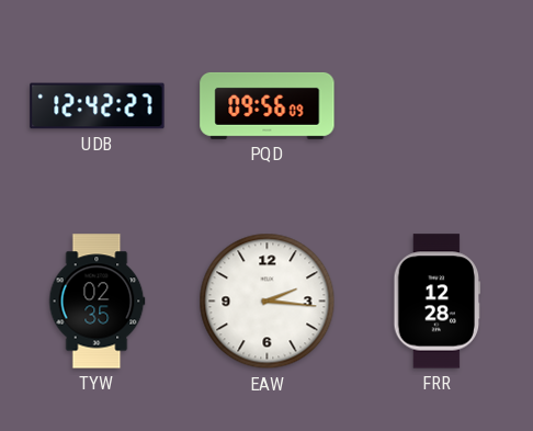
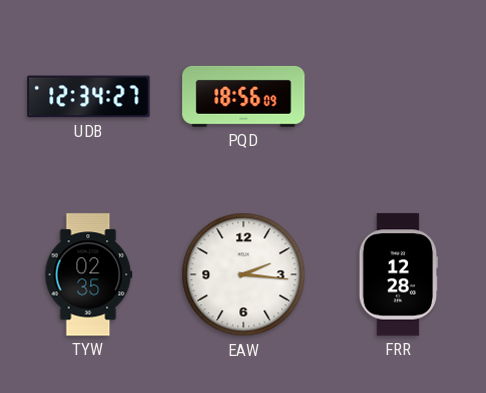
UDB: 12:42 -> 12:34 (89, 97)
PQD: 09:56 -> 18:56 (244, 96)
